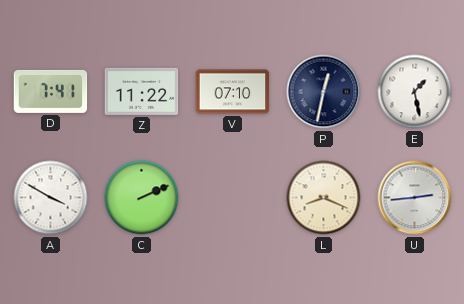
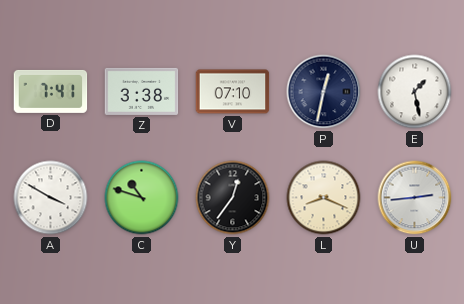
Z: 11:22 -> 3:38 (142, 91)
C: 2:11 -> 10:48 (142, 198)
Y: none -> 12:36 (233, 198)
